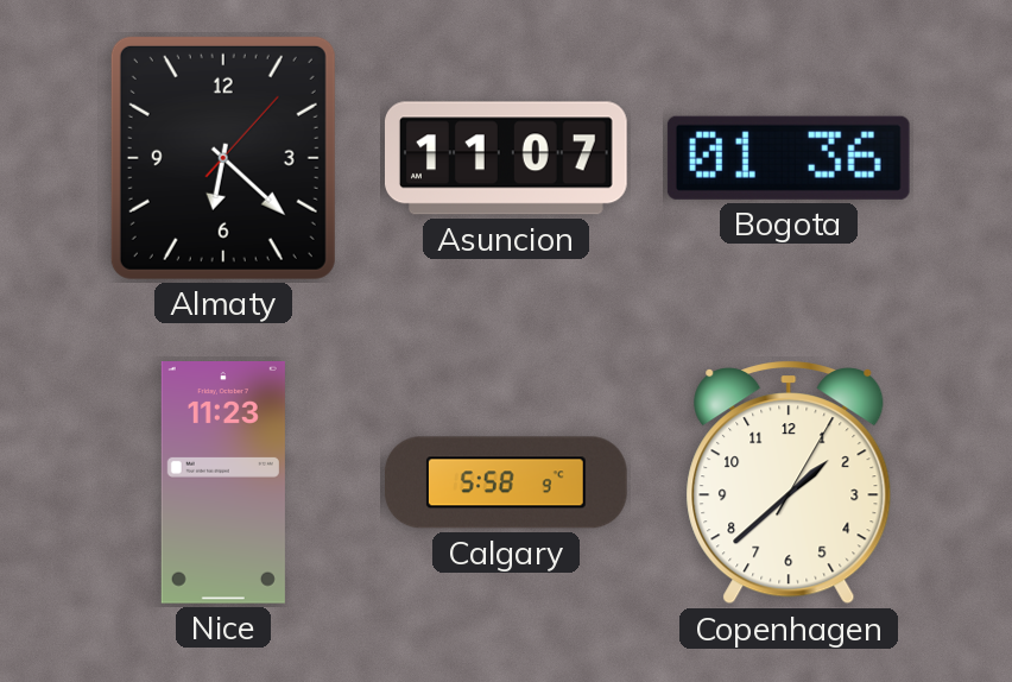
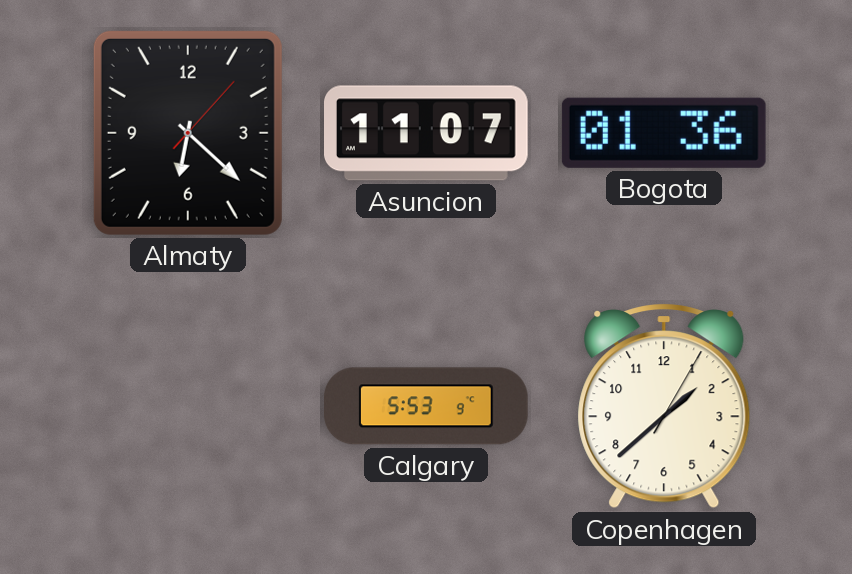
Nice: 11:23 -> none (223, 484)
Calgary: 5:58 -> 5:53 (427, 406)
